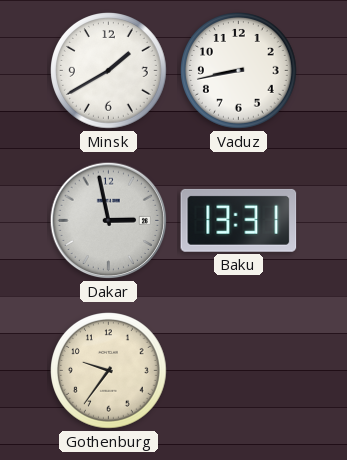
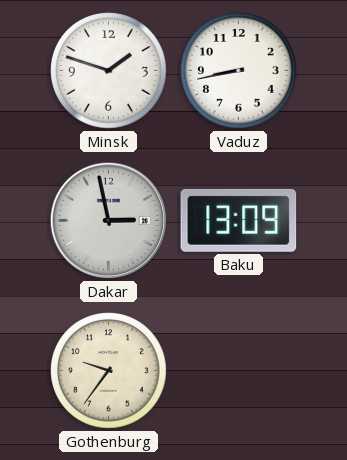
Minsk: 1:40 -> 1:48 (109, 71)
Baku: 13:31 -> 13:09 (239, 220)
